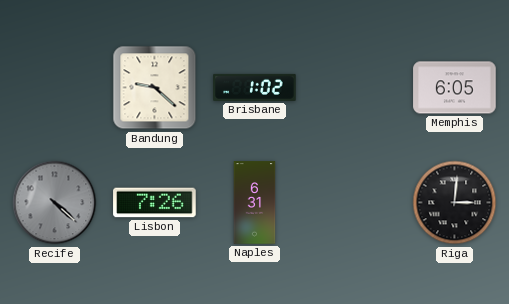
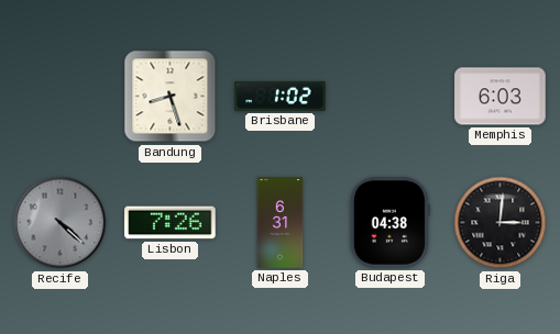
Bandung: 9:22 -> 8:27 (171, 97)
Memphis: 6:05 -> 6:03 (501, 97)
Budapest: none -> 04:38 (389, 223)
